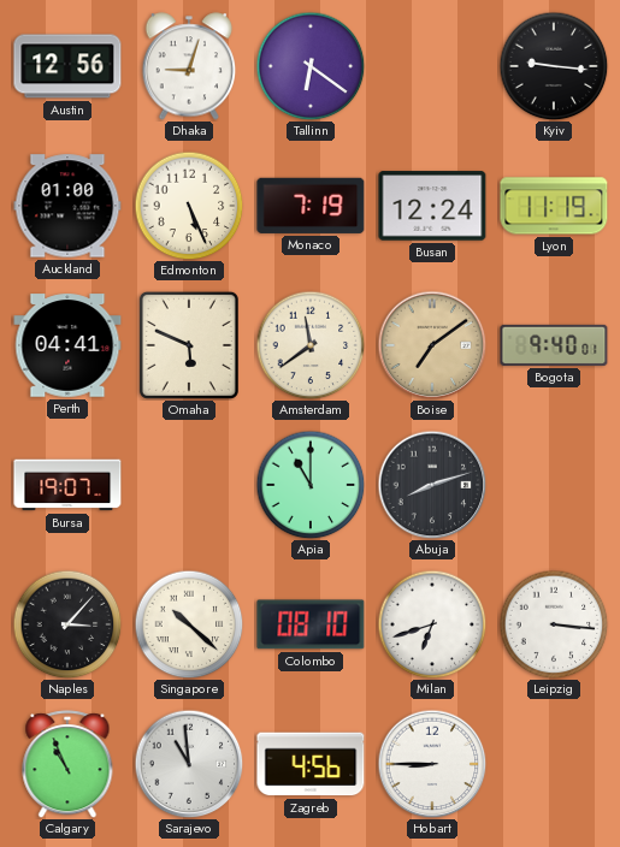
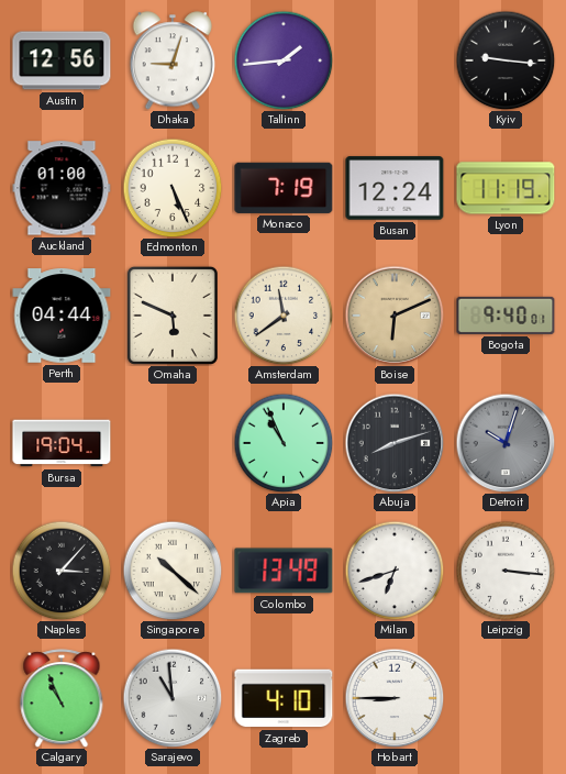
Tallinn: 6:21 -> 1:44 (284, 60)
Perth: 04:41 -> 04:44 (62, 316)
Boise: 7:09 -> 6:11 (395, 316)
Bursa: 19:07 -> 19:04 (62, 443)
Apia: 11:00 -> 10:56 (284, 443)
Detroit: none -> 10:03 (506, 443)
Colombo: 08:10 -> 13:49 (284, 571)
Zagreb: 4:56 -> 4:10 (284, 698)
